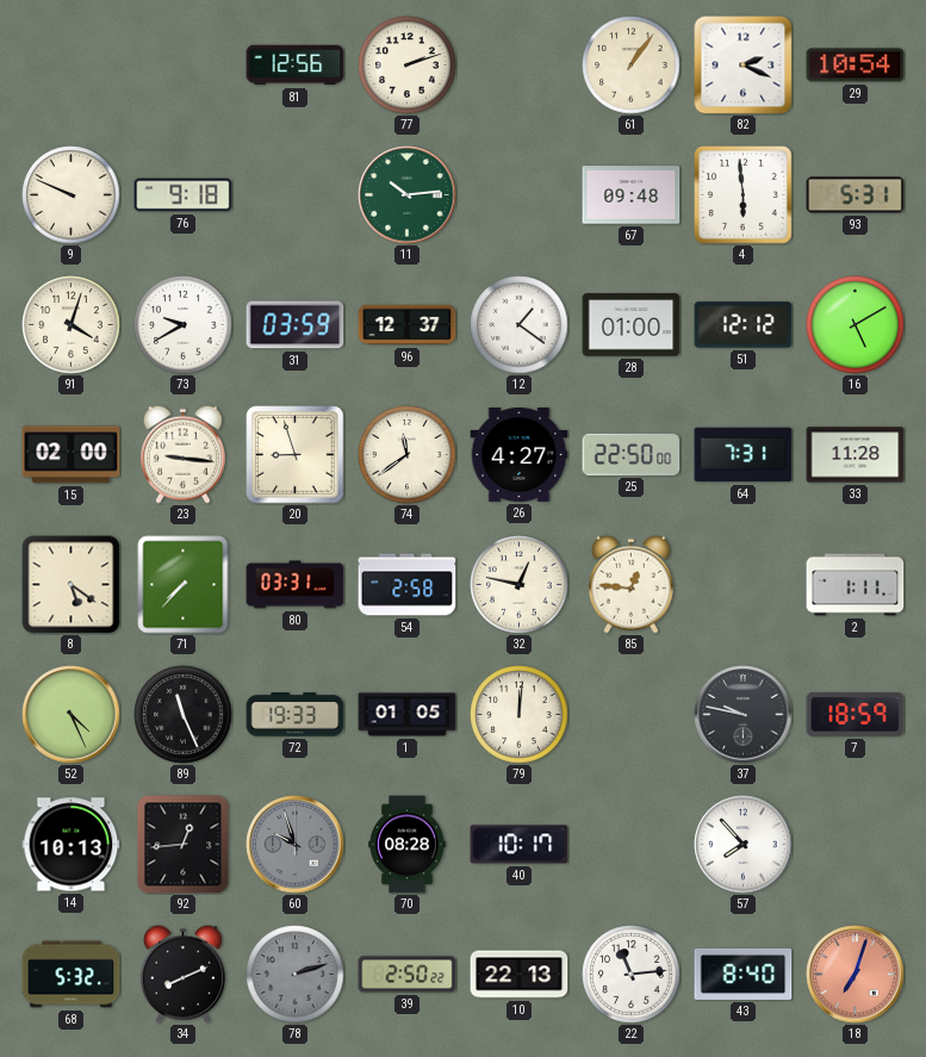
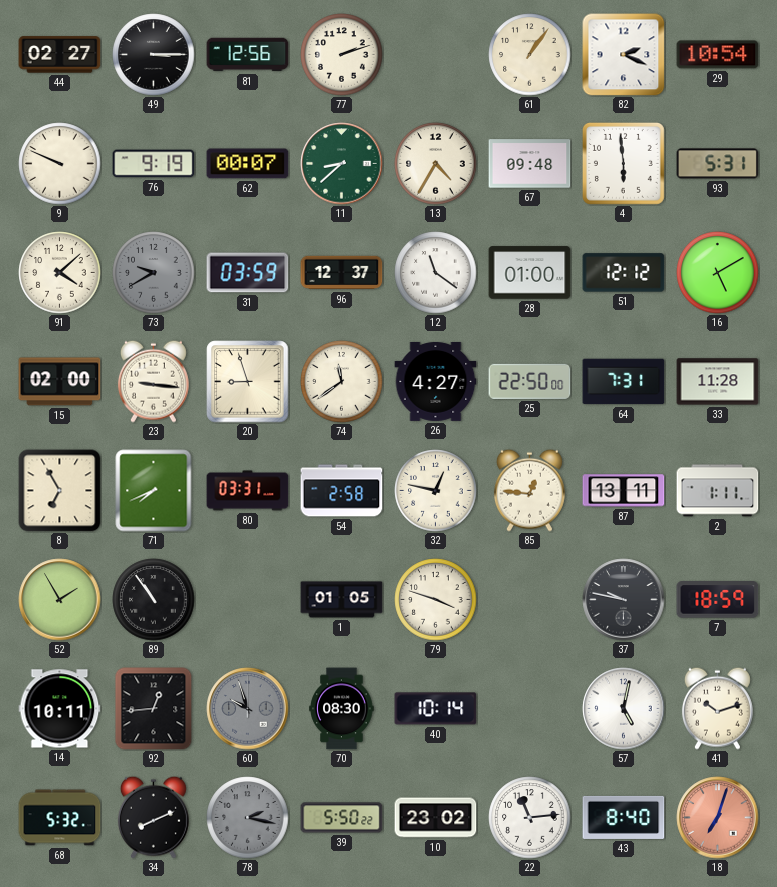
44: none -> 02:27 (60, 55)
49: none -> 3:15 (154, 55)
76: 9:18 -> 9:19 (154, 164)
62: none -> 00:07 (248, 164)
11: 10:14 -> 8:38 (342, 164)
13: none -> 4:35 (436, 164)
91: 4:03 -> 4:08 (60, 273)
73 dial: white -> grey (154, 273)
12: 1:21 -> 11:21 (436, 273)
8: 5:21 -> 6:55 (60, 491)
71: 7:37 -> 7:41 (154, 491)
87: none -> 13:11 (624, 491)
52: 4:26 -> 1:55 (60, 600)
89: 11:26 -> 10:54 (154, 600)
72: 19:33 -> none (296, 715)
79: 12:01 -> 3:48 (436, 600)
14: 10:13 -> 10:11 (60, 709)
70: 08:28 -> 08:30 (342, 709)
40: 10:17 -> 10:14 (436, 709)
57: 7:53 -> 5:02 (624, 709)
41: none -> 10:12 (717, 708)
78: 2:12 -> 2:17 (248, 818)
39: 2:50 -> 5:50 (342, 818)
10: 22:13 -> 23:02 (436, 818)
